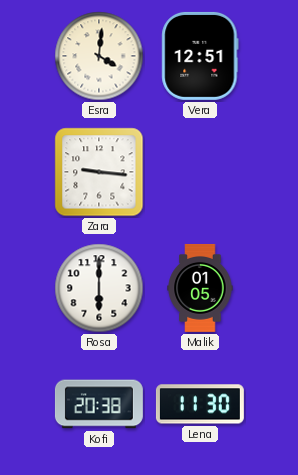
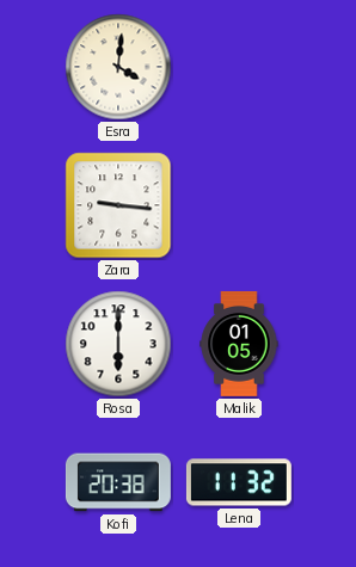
Vera: 12:51 -> none (200, 56)
Lena: 11:30 -> 11:32 (239, 482)
